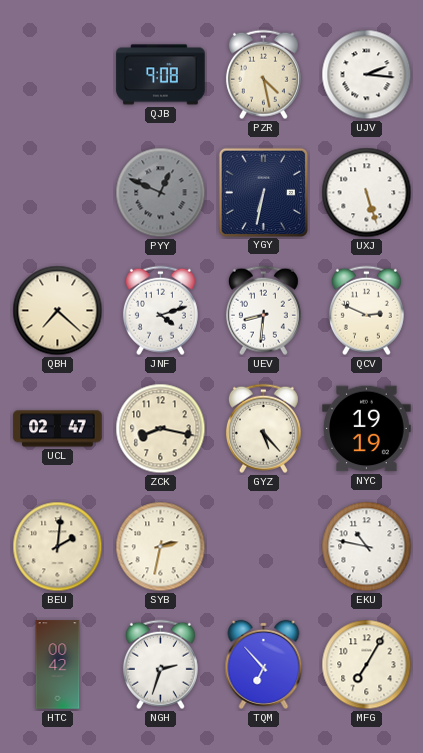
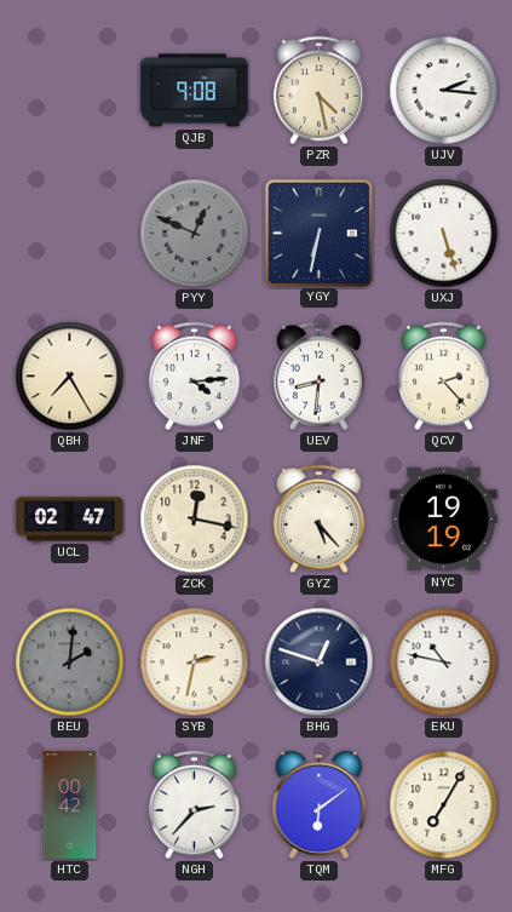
QBH: 7:22 -> 7:25 (70, 377)
JNF: 4:12 -> 4:14 (194, 377)
QCV: 2:49 -> 2:23 (443, 377)
ZCK: 8:17 -> 12:17 (195, 520)
BEU dial: cream -> grey (70, 663)
BHG: none -> 12:48 (320, 663)
NGH: 2:33 -> 2:37 (194, 805)
TQM: 6:53 -> 6:09 (320, 804)
